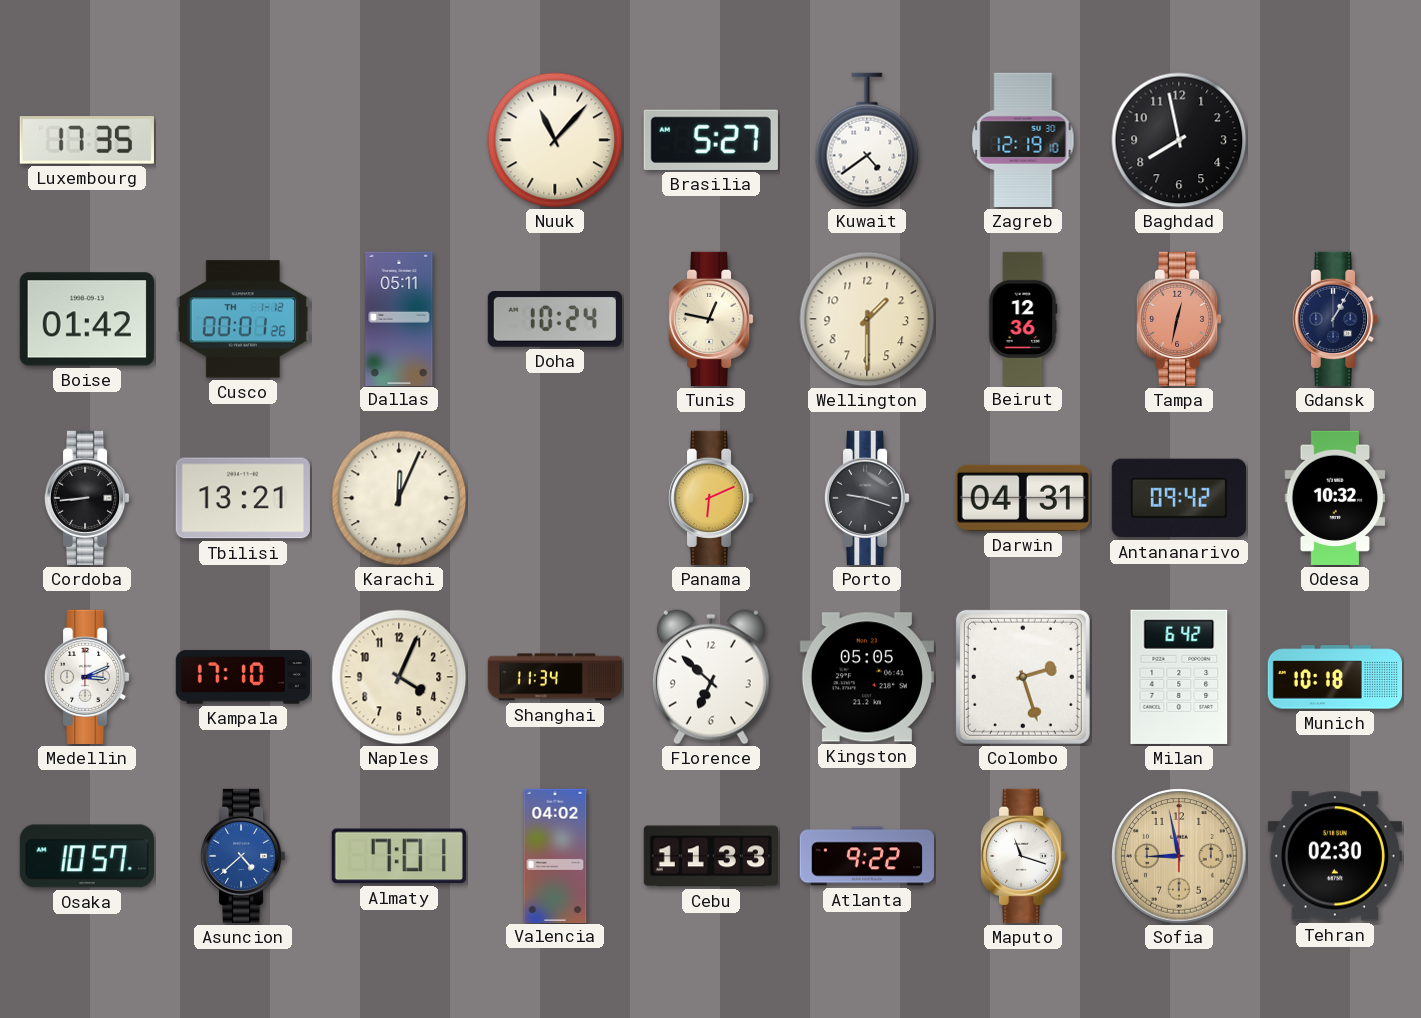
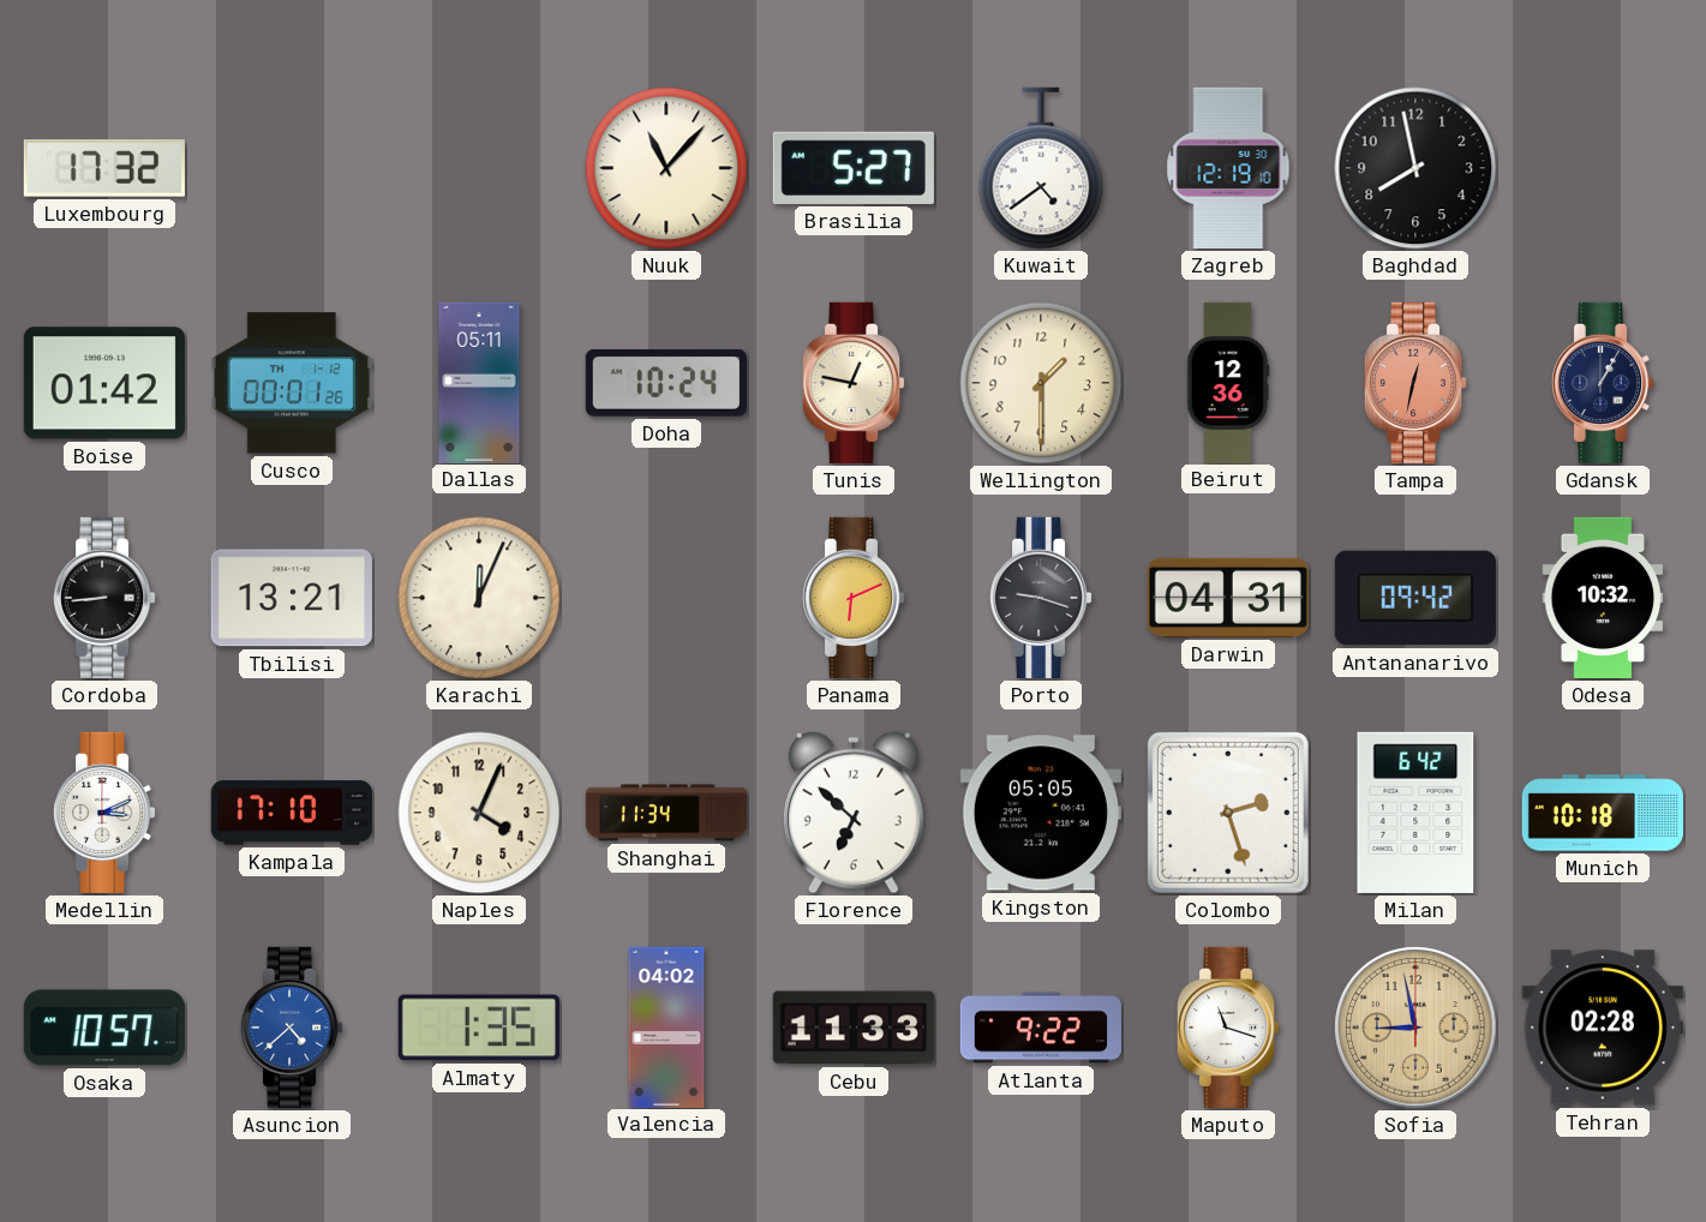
Luxembourg: 17:35 -> 17:32 (104, 168)
Almaty: 7:01 -> 1:35 (479, 1028)
Tehran: 02:30 -> 02:28 (1603, 1028)
